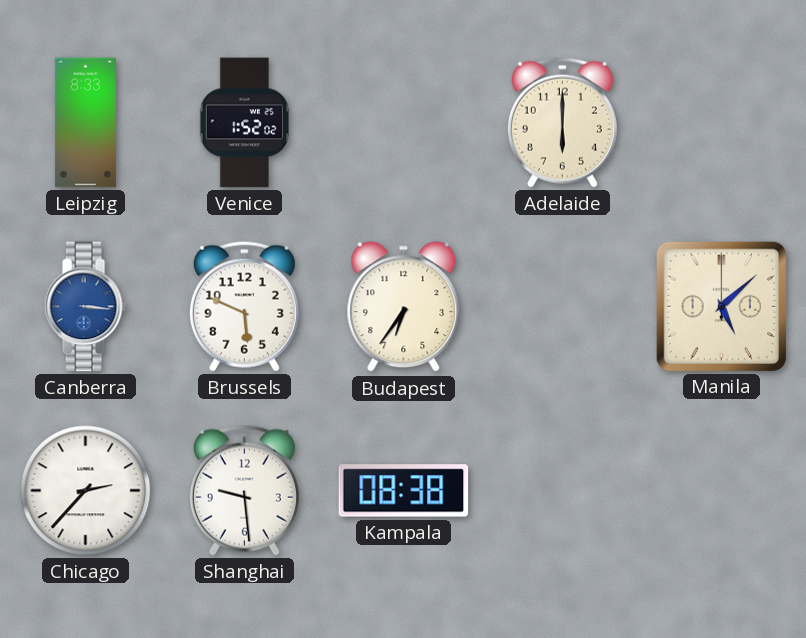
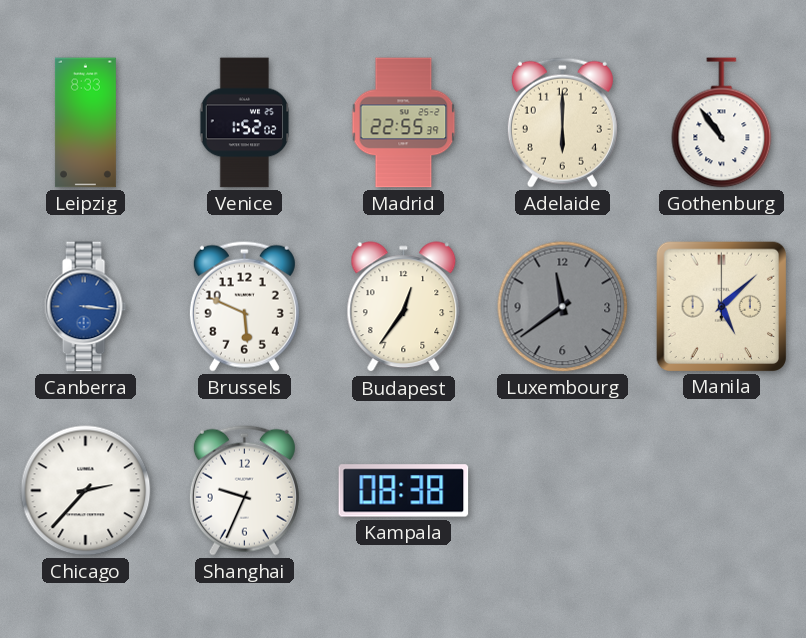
Madrid: none -> 22:55 (404, 123)
Gothenburg: none -> 10:54 (722, 123)
Budapest: 6:36 -> 12:36 (404, 307)
Luxembourg: none -> 11:39 (563, 307)
Shanghai: 9:29 -> 9:34 (244, 490)
